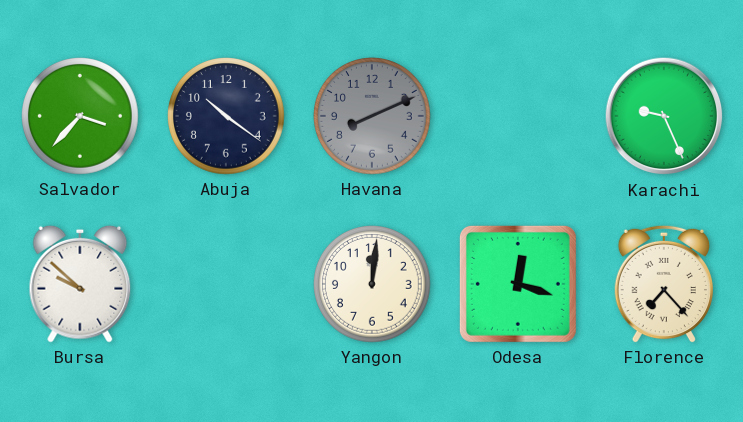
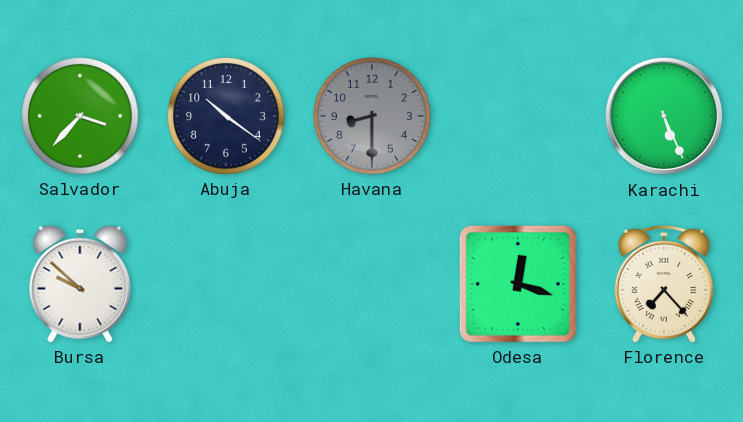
Havana: 8:11 -> 8:30 (373, 117)
Karachi: 9:26 -> 5:26 (664, 116)
Yangon: 12:01 -> none (373, 285)
